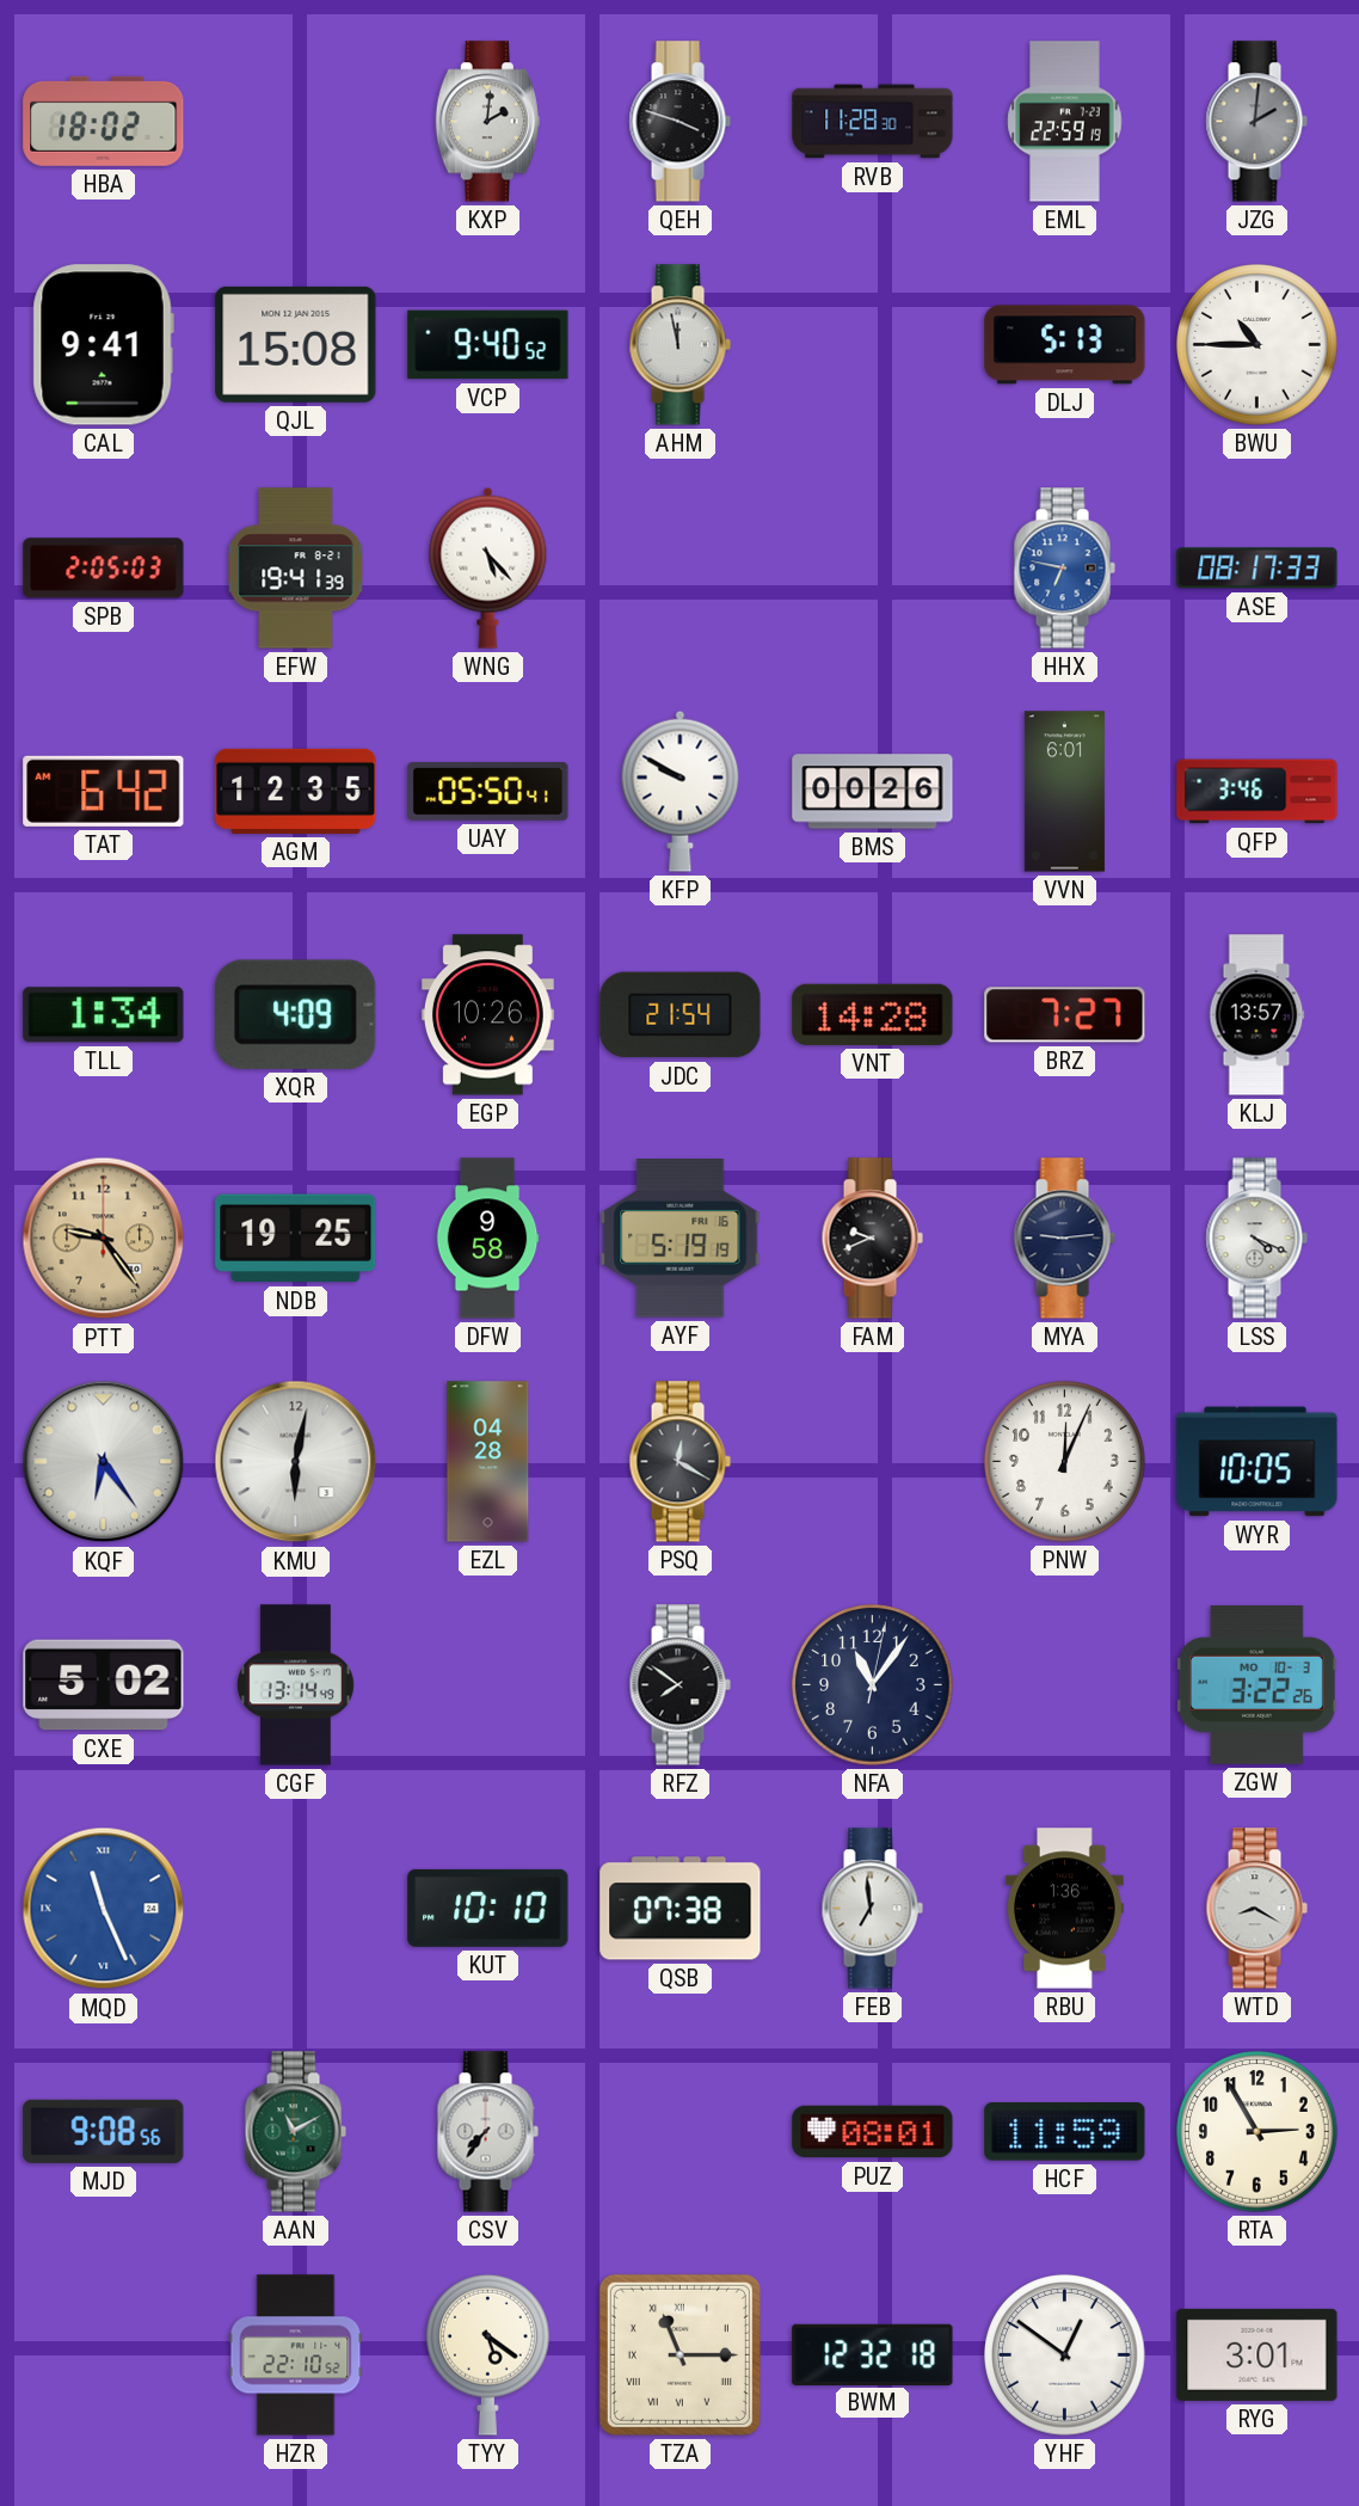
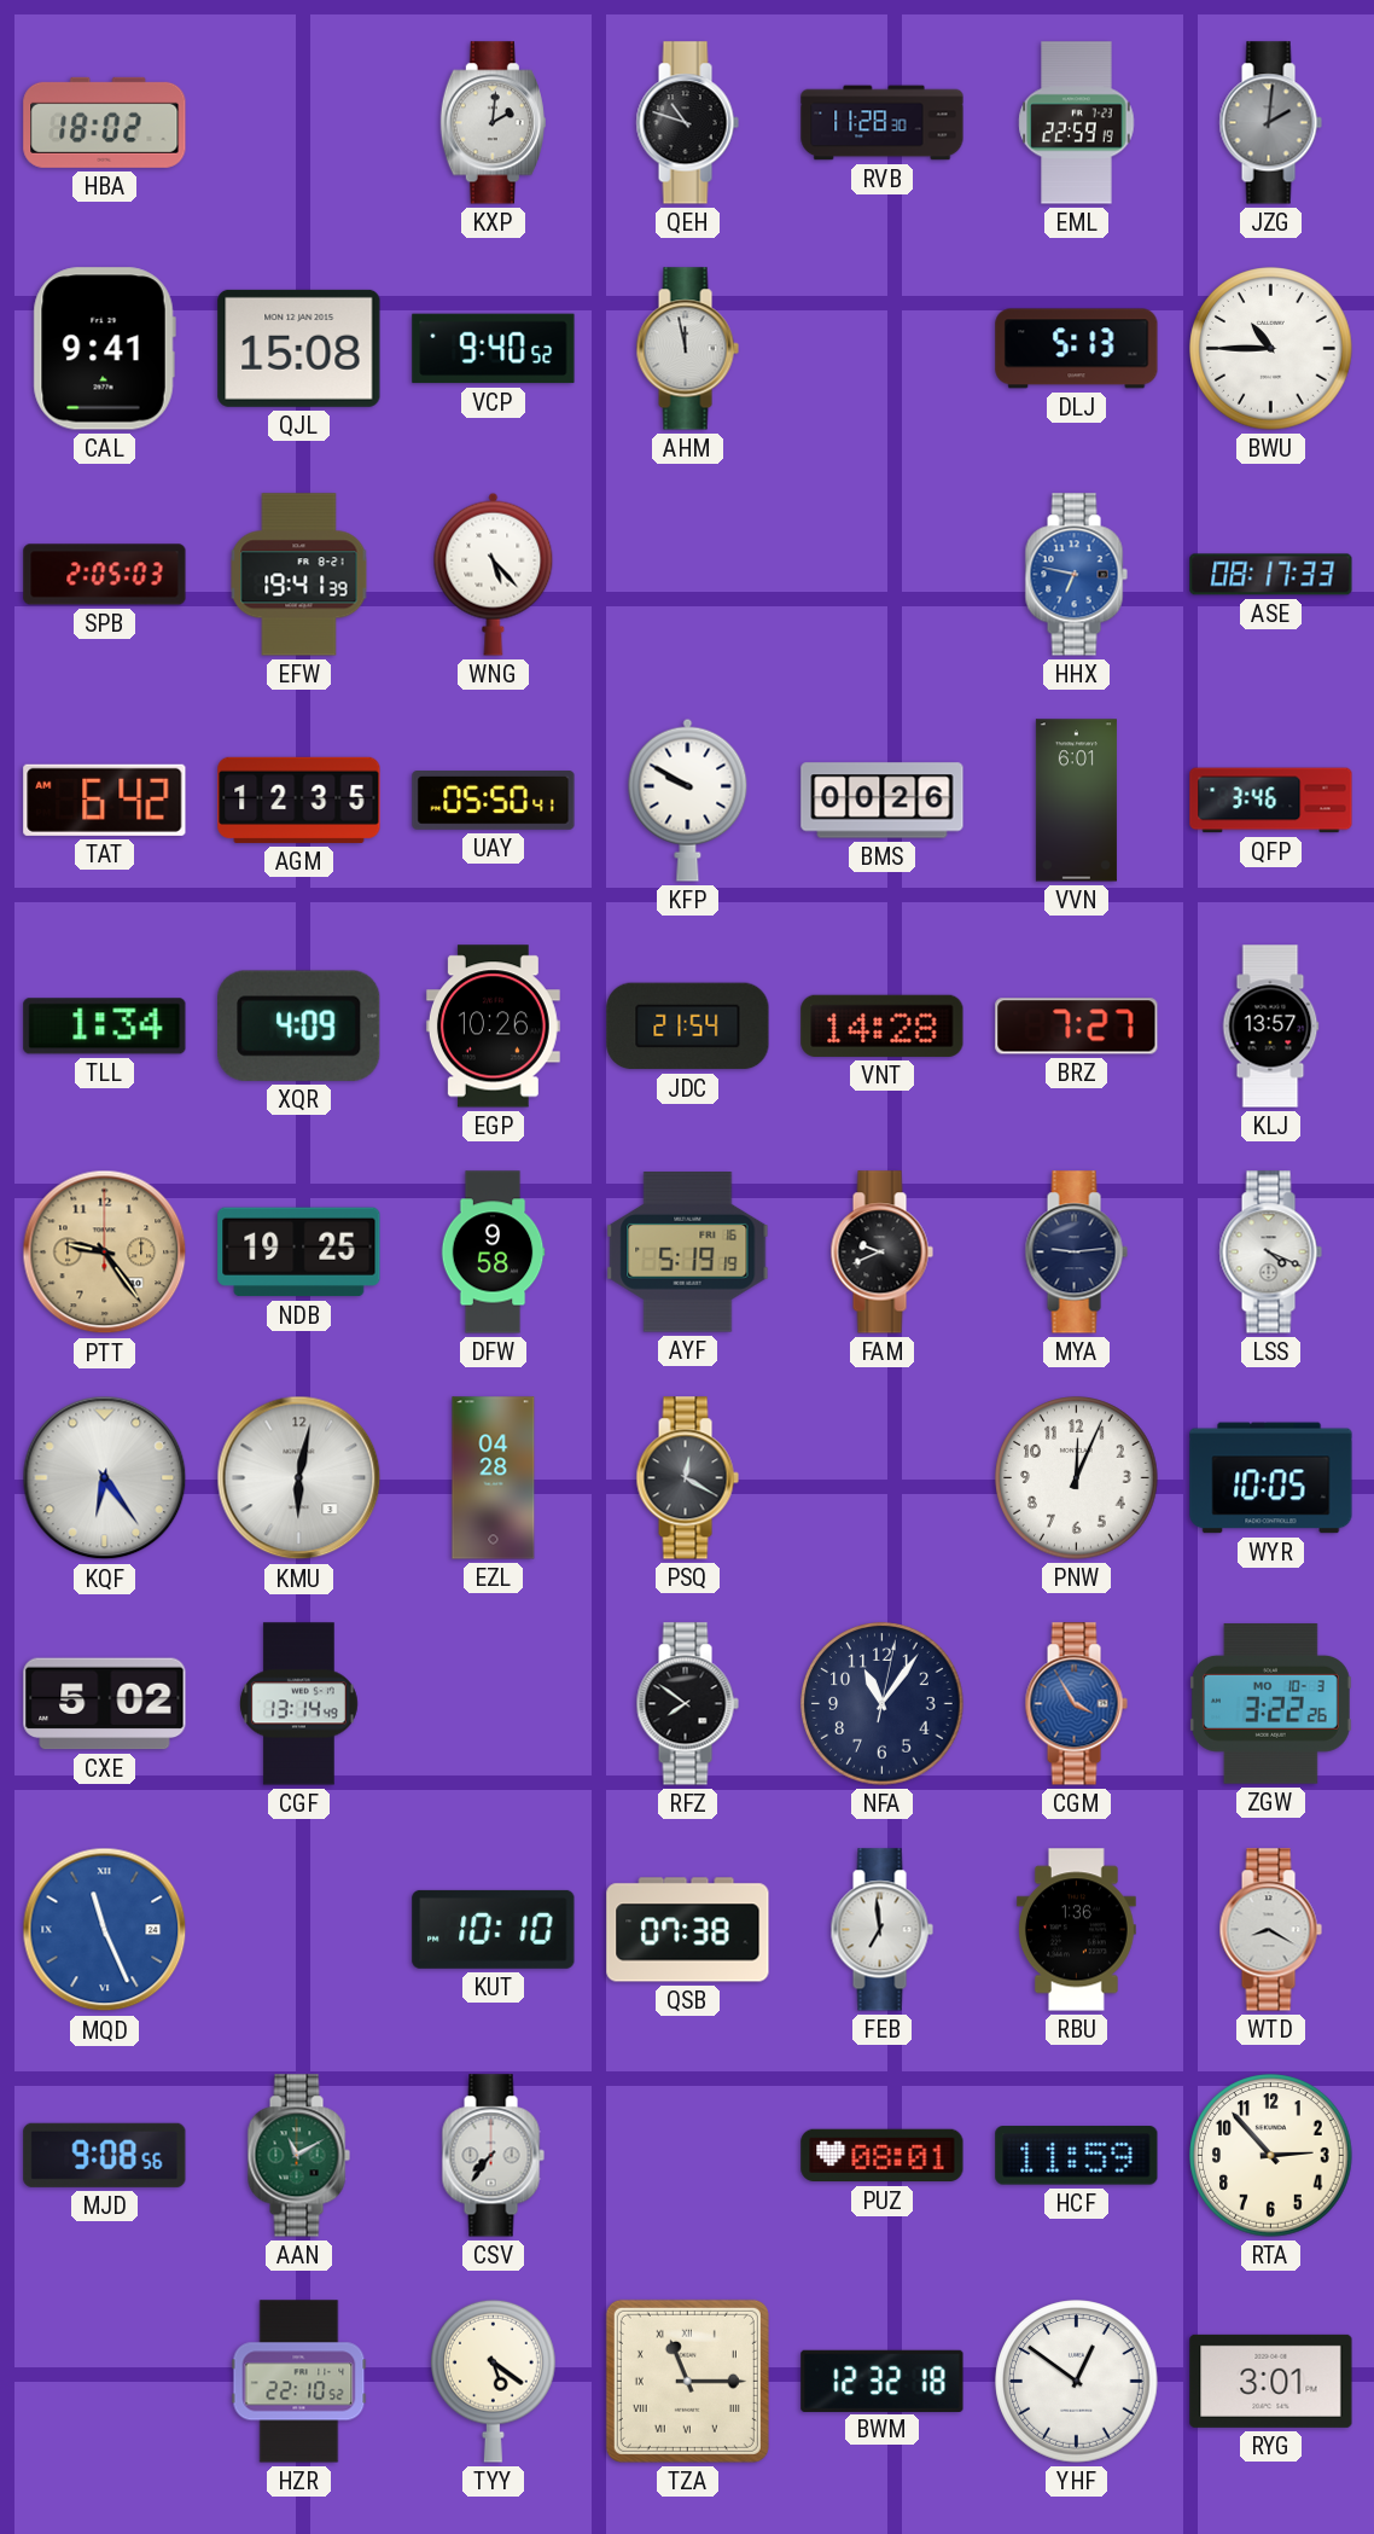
QEH: 3:48 -> 10:48 (687, 123)
CGM: none -> 3:55 (1076, 1704)
RTA: 2:55 -> 2:53 (1271, 2156)
